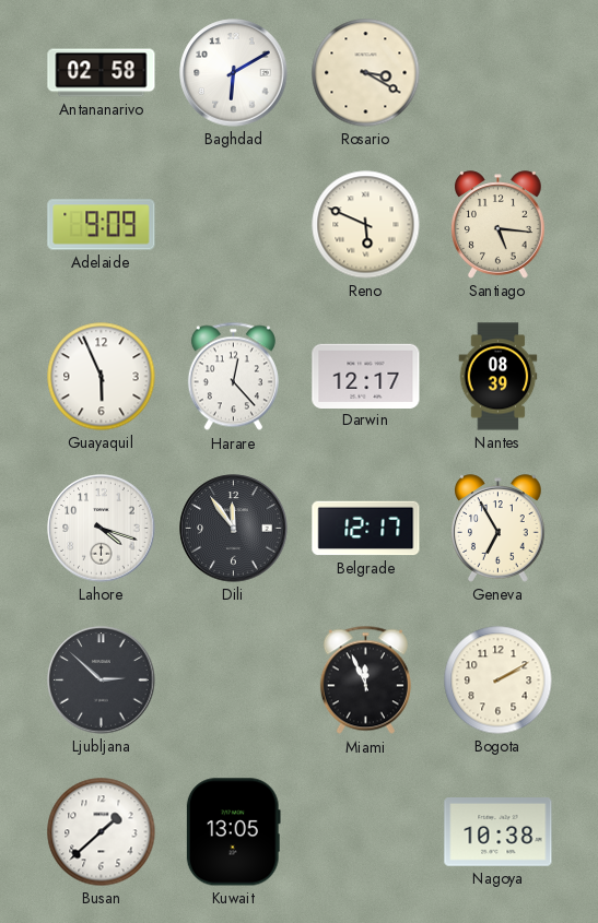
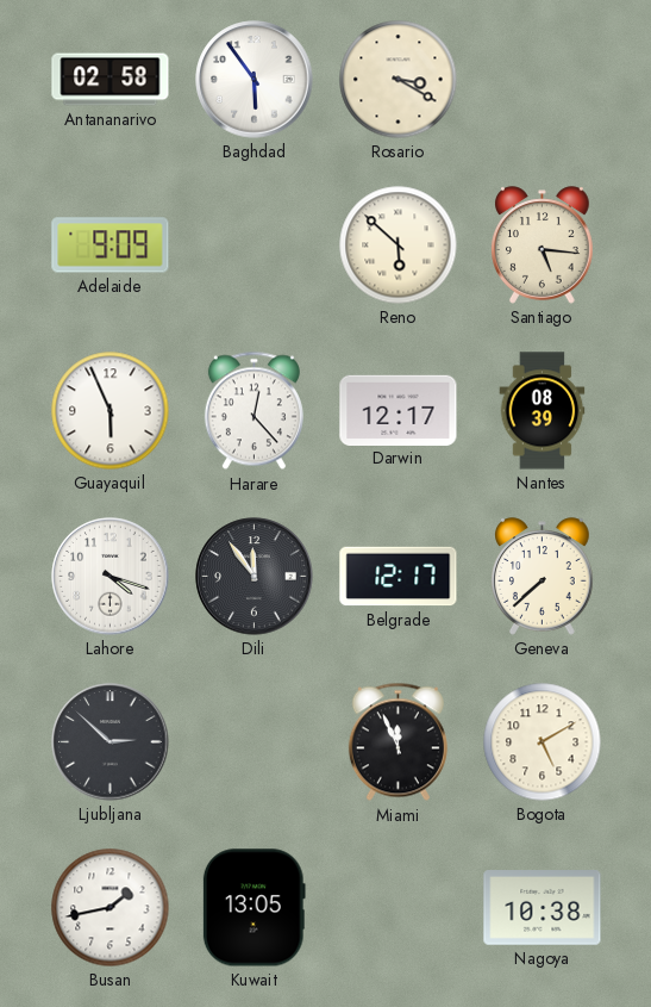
Baghdad: 6:10 -> 5:54 (255, 80)
Reno: 5:49 -> 5:52 (399, 245)
Geneva: 6:55 -> 7:38 (543, 577)
Bogota: 2:10 -> 5:10 (543, 742)
Busan: 1:38 -> 1:43 (111, 908)
